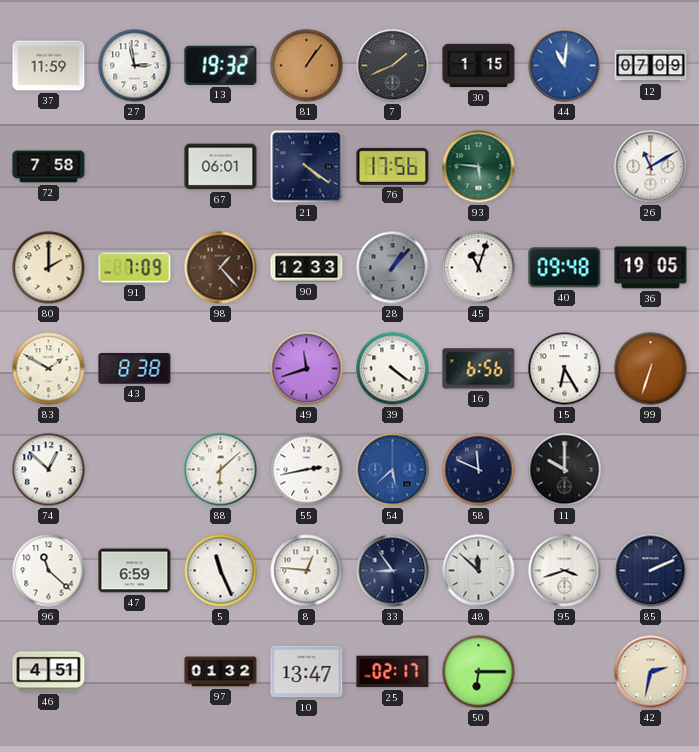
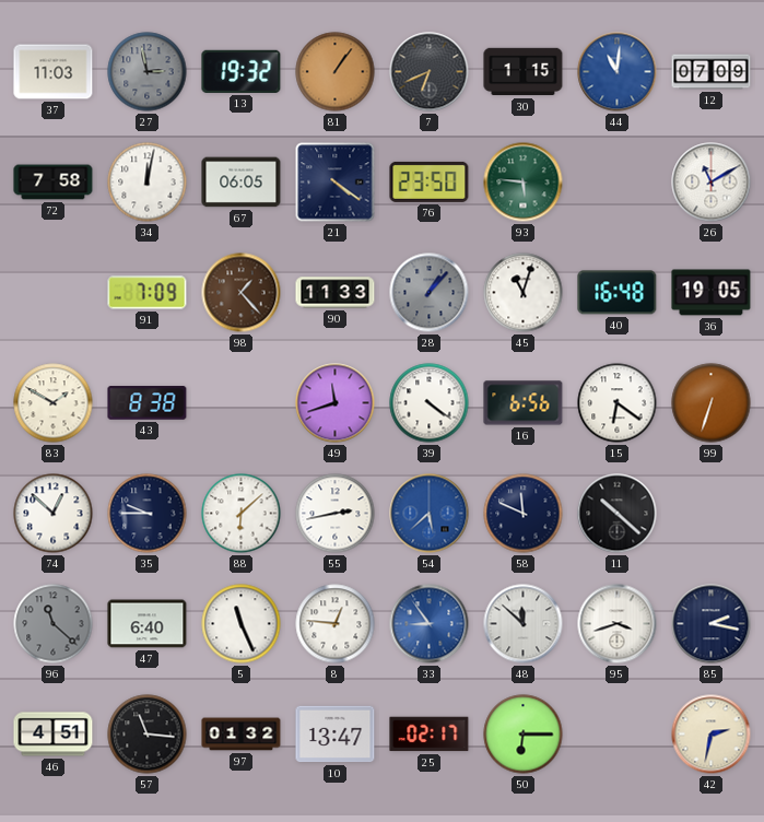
37: 11:59 -> 11:03 (54, 72)
27 dial: white -> grey (148, 72)
7: 1:41 -> 6:41 (430, 72)
34: none -> 12:02 (148, 183)
67: 06:01 -> 06:05 (242, 183)
76: 17:56 -> 23:50 (430, 181)
80: 2:00 -> none (49, 268)
90: 12:33 -> 11:33 (336, 293)
40: 09:48 -> 16:48 (618, 293)
15: 6:25 -> 6:21 (618, 403)
35: none -> 9:45 (148, 514)
11: 10:00 -> 10:22 (618, 514)
96 dial: white -> grey (54, 624)
47: 6:59 -> 6:40 (148, 624)
33 dial: navy -> blue (430, 624)
85: 2:11 -> 2:17 (712, 624)
57: none -> 11:16 (148, 735)
